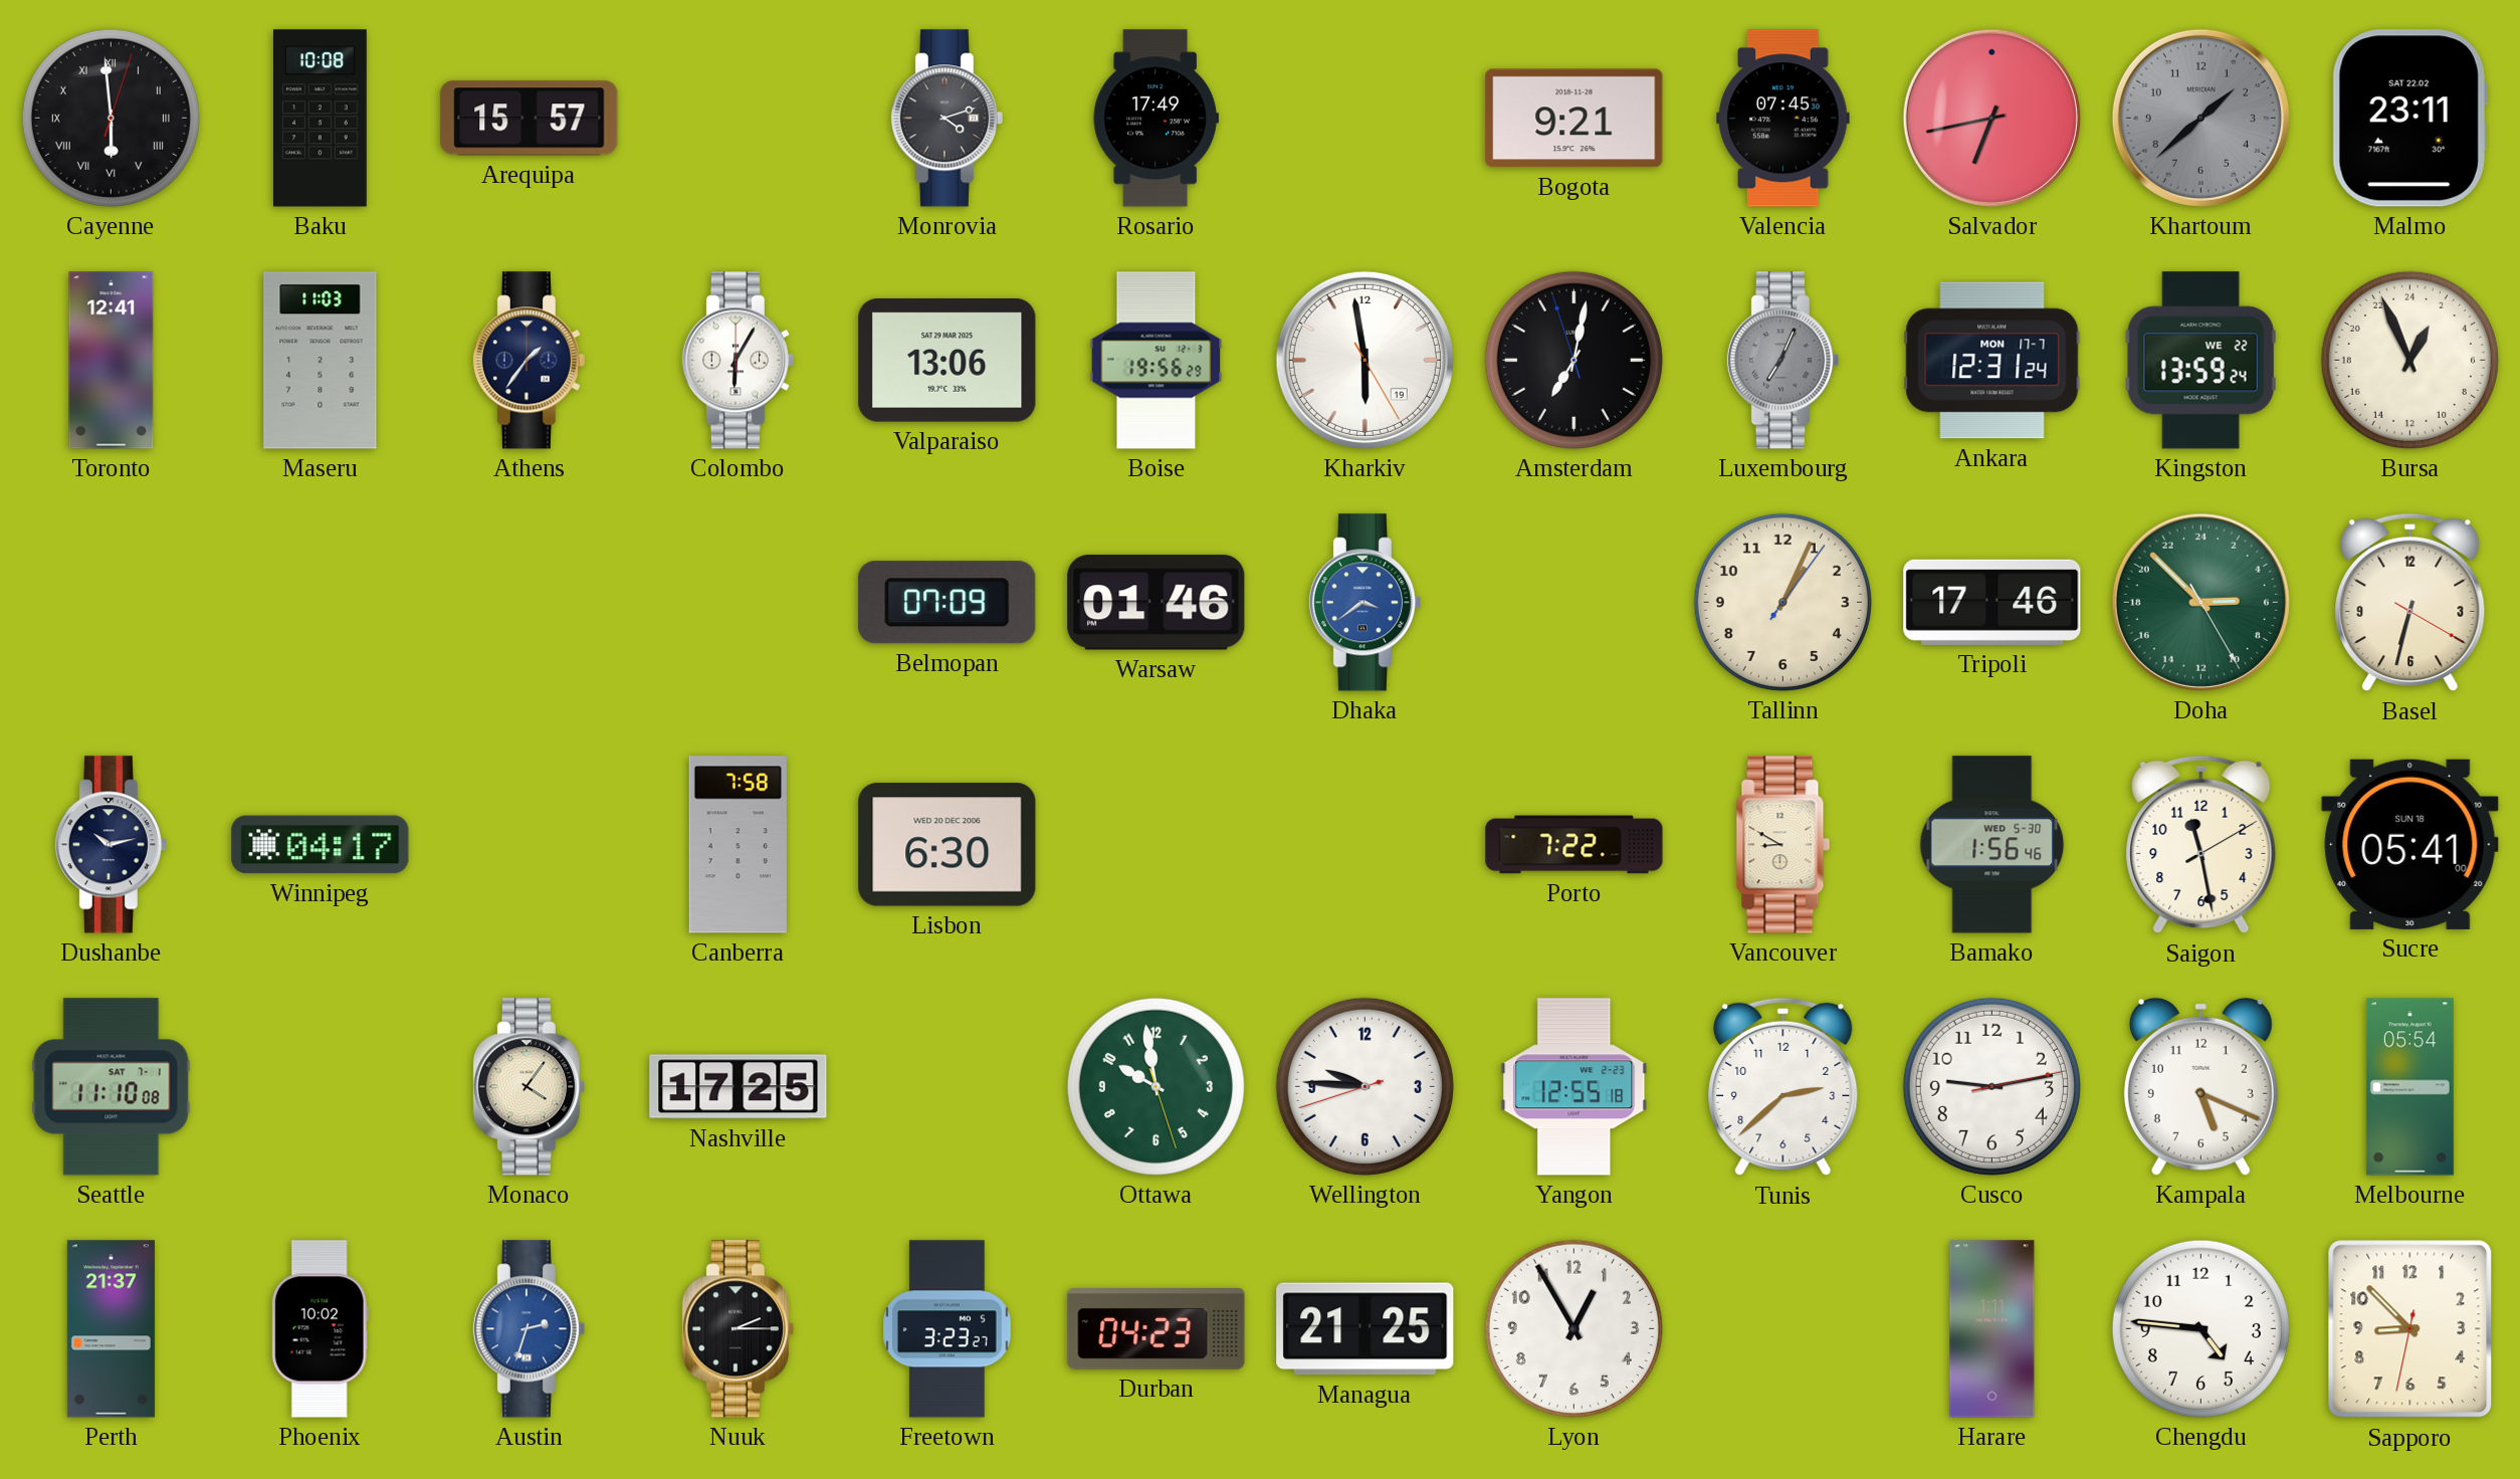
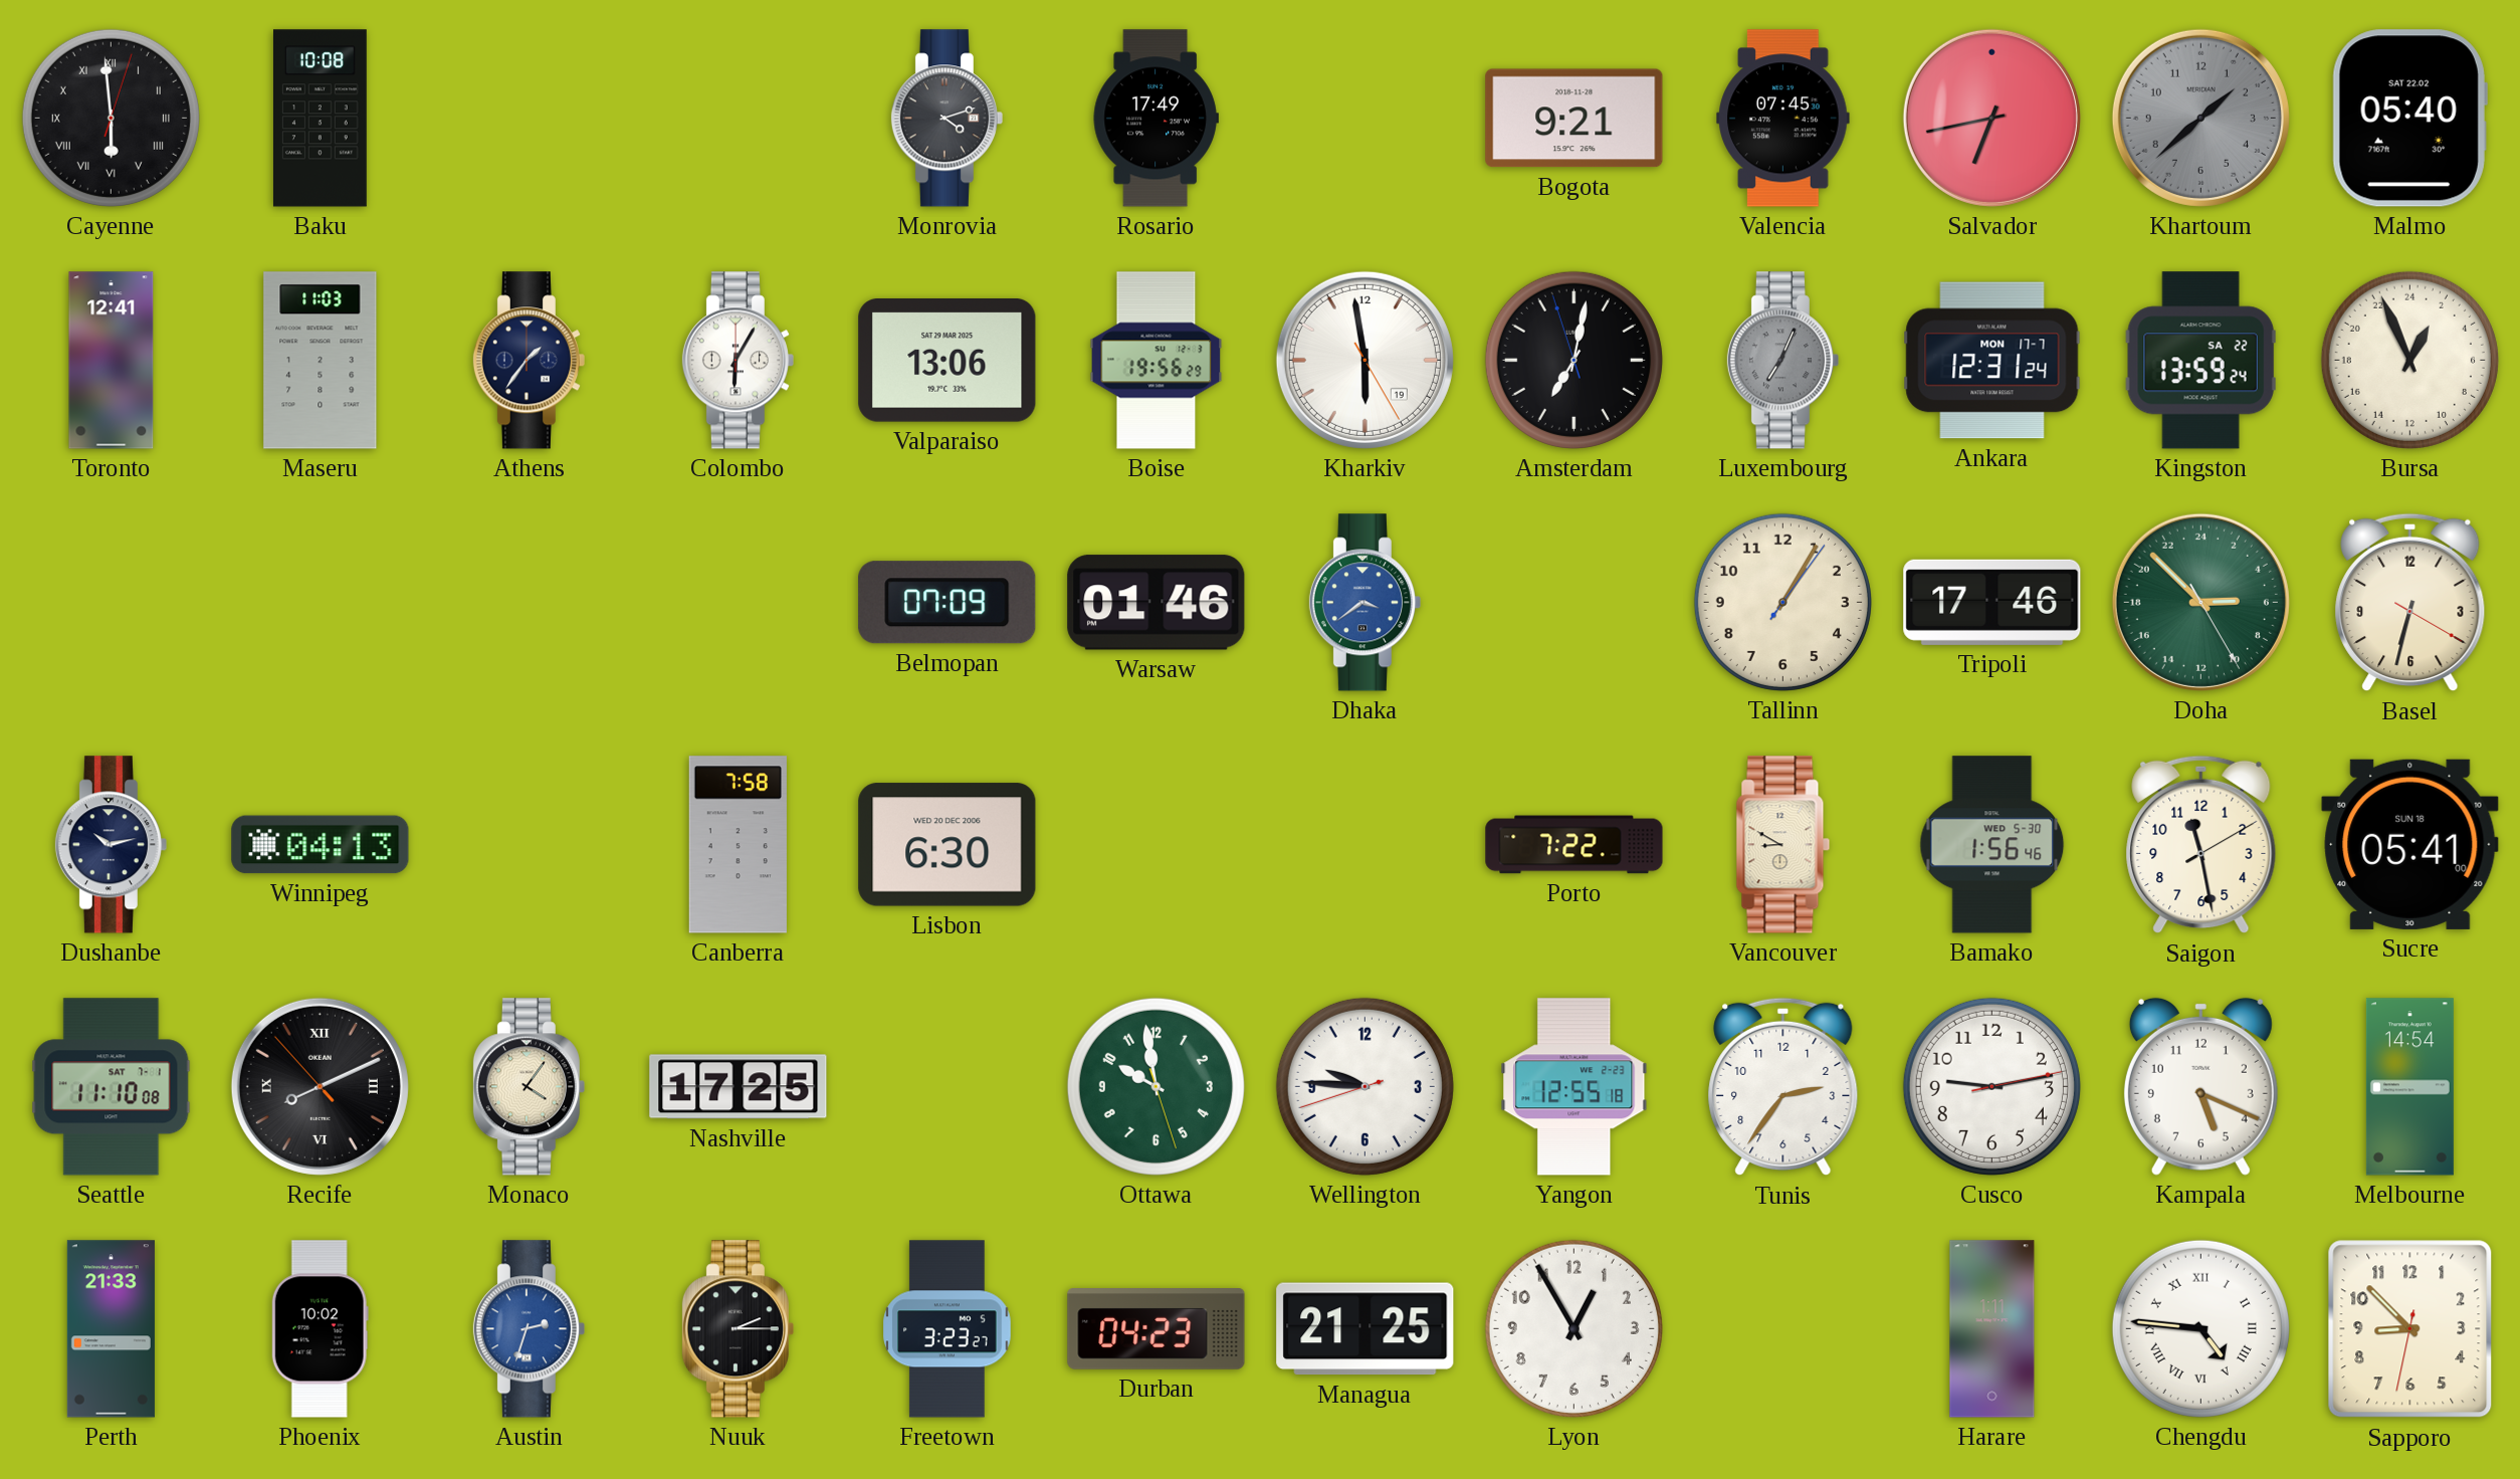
Arequipa: 15:57 -> none (530, 119)
Malmo: 23:11 -> 05:40 (2409, 119)
Kingston date: WE 22 -> SA 22 (2200, 361)
Tallinn: 1:04 -> 1:05 (1782, 602)
Winnipeg: 04:17 -> 04:13 (321, 845)
Recife: none -> 8:10 (320, 1086)
Tunis: 2:38 -> 2:36 (1783, 1087)
Melbourne: 05:54 -> 14:54 (2409, 1087)
Perth: 21:37 -> 21:33 (111, 1329)
Chengdu numerals: Arabic -> Roman (2200, 1328)
